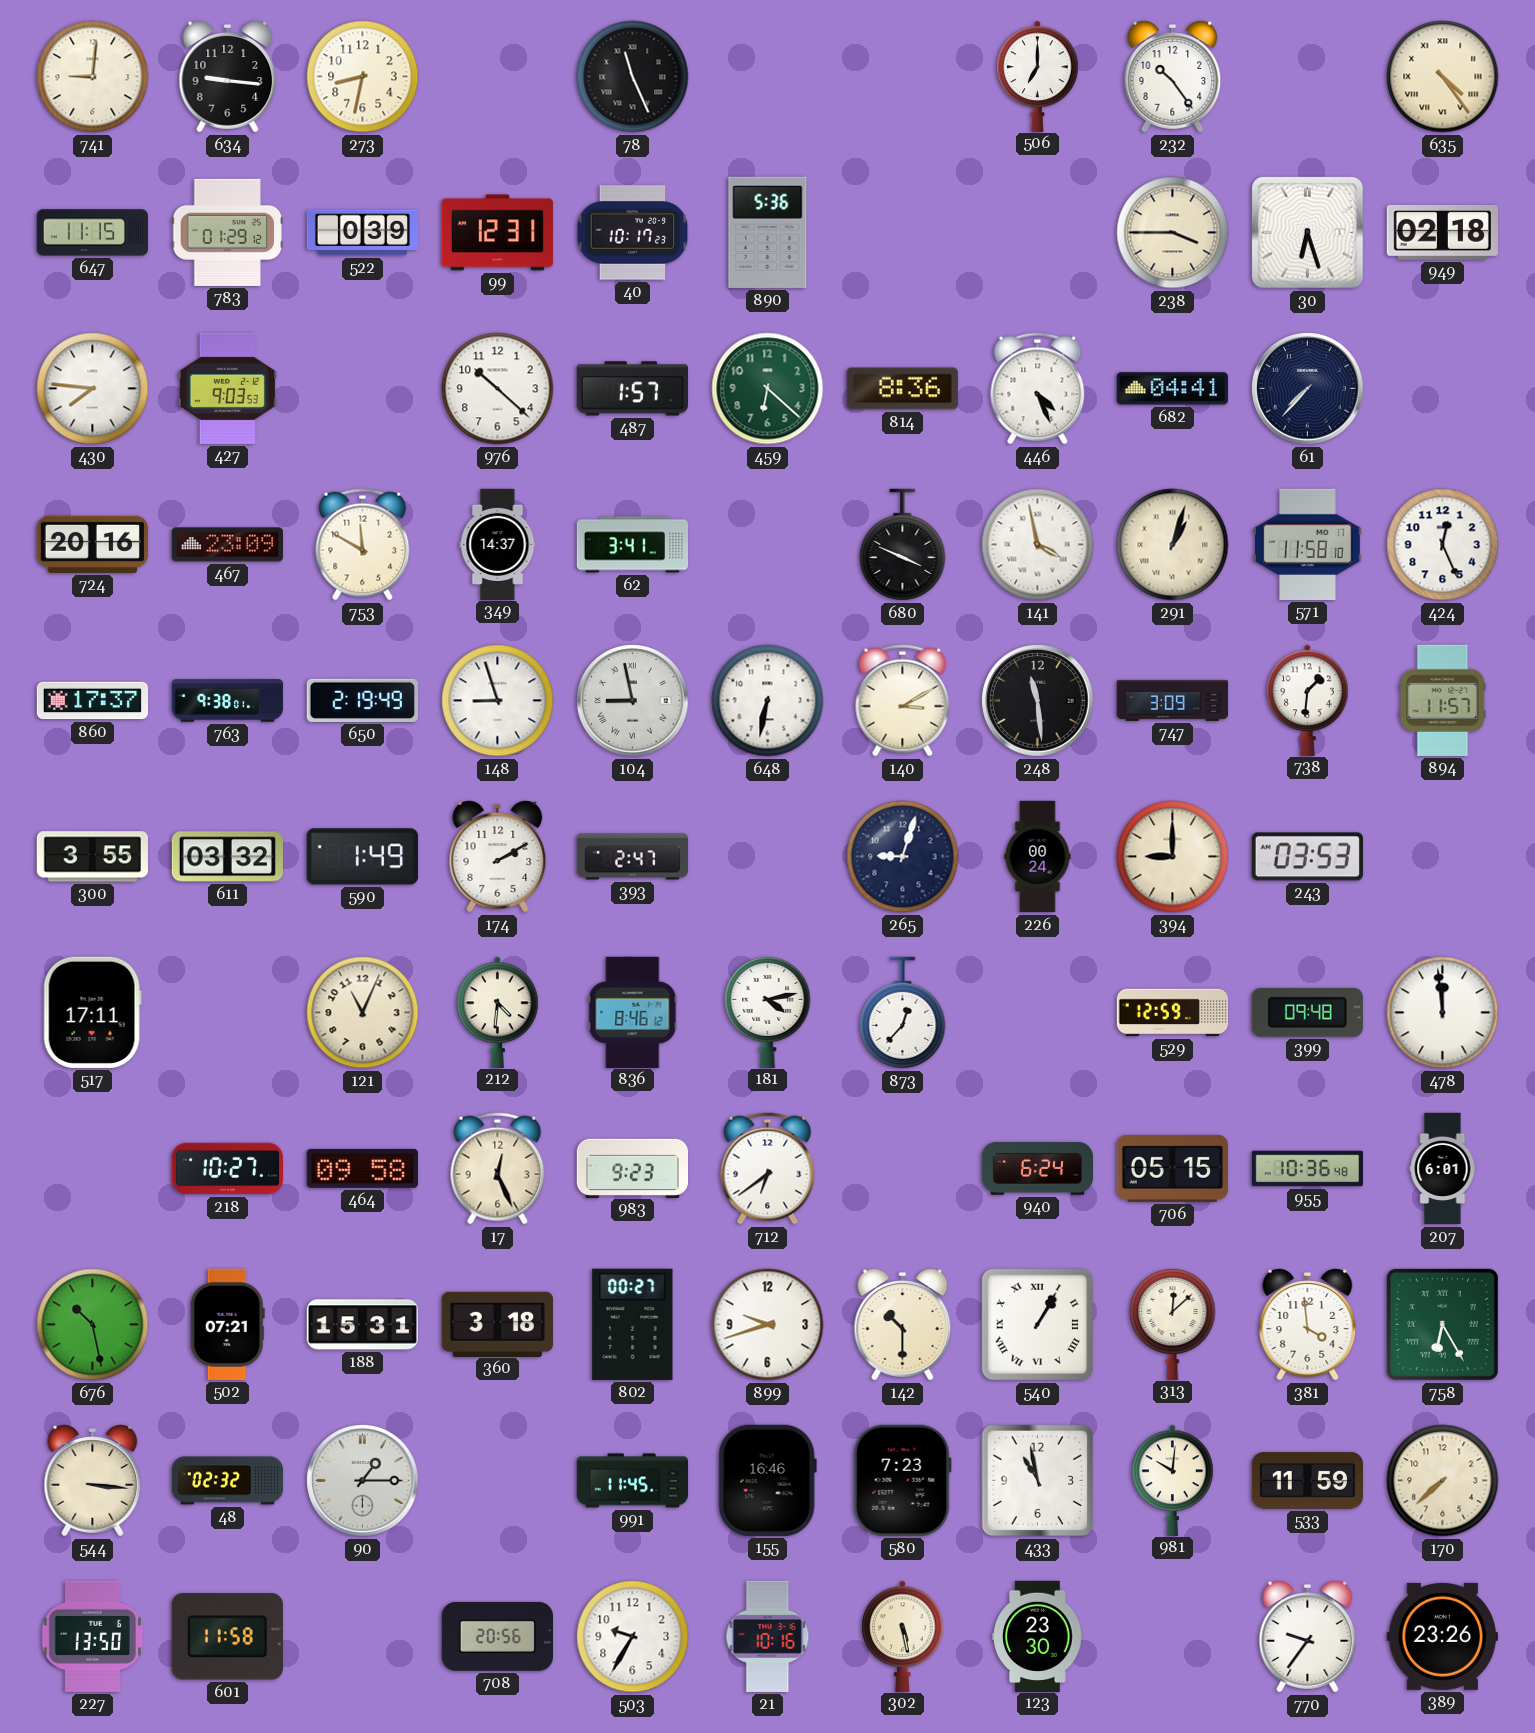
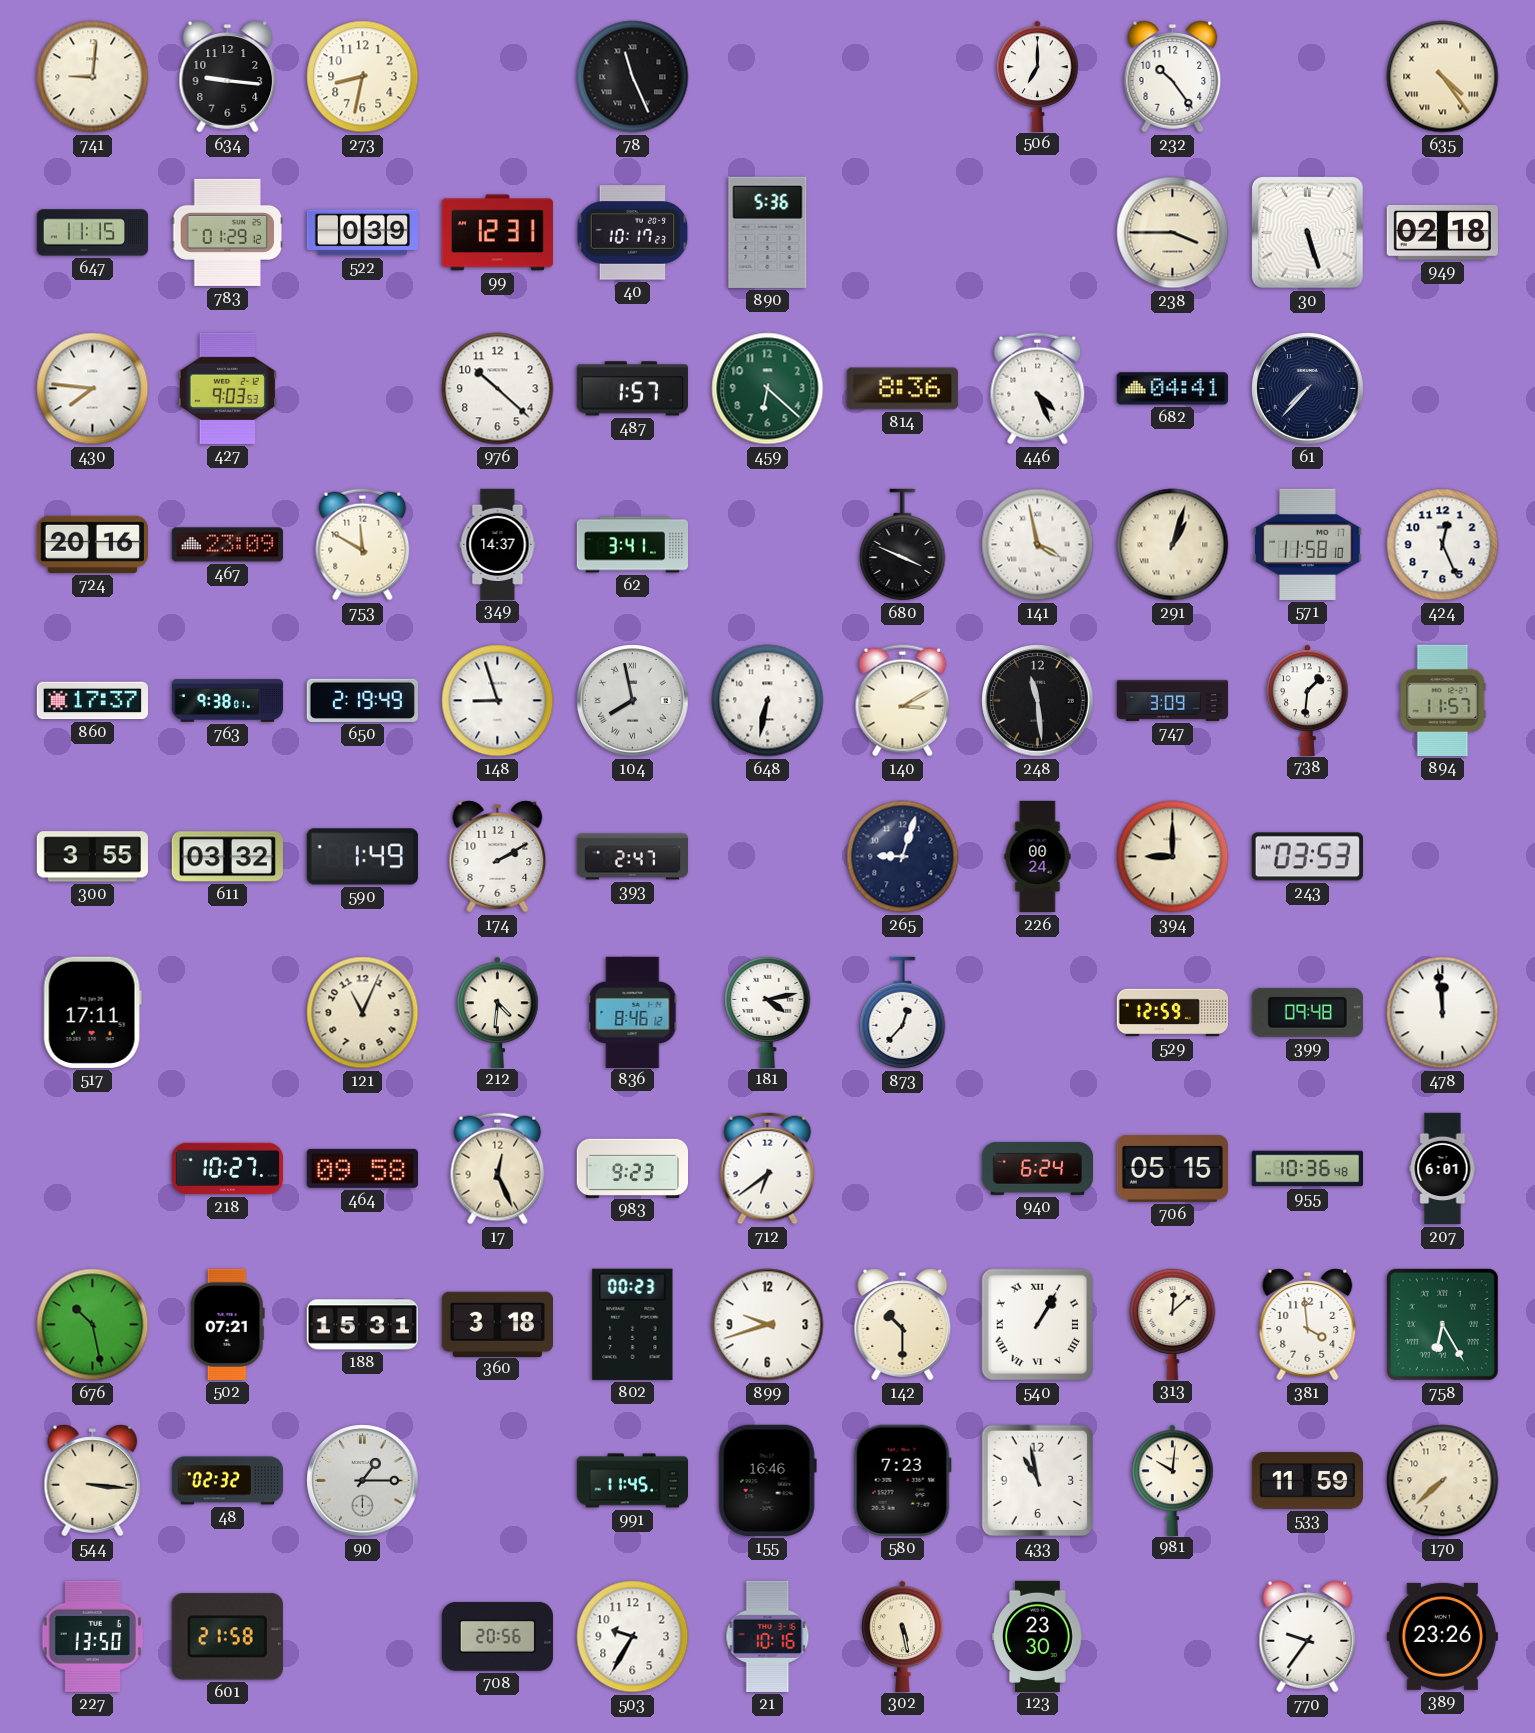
30: 6:27 -> 5:27 (1308, 233)
104: 8:58 -> 7:58 (633, 701)
802: 00:27 -> 00:23 (633, 1324)
601: 11:58 -> 21:58 (227, 1637)
